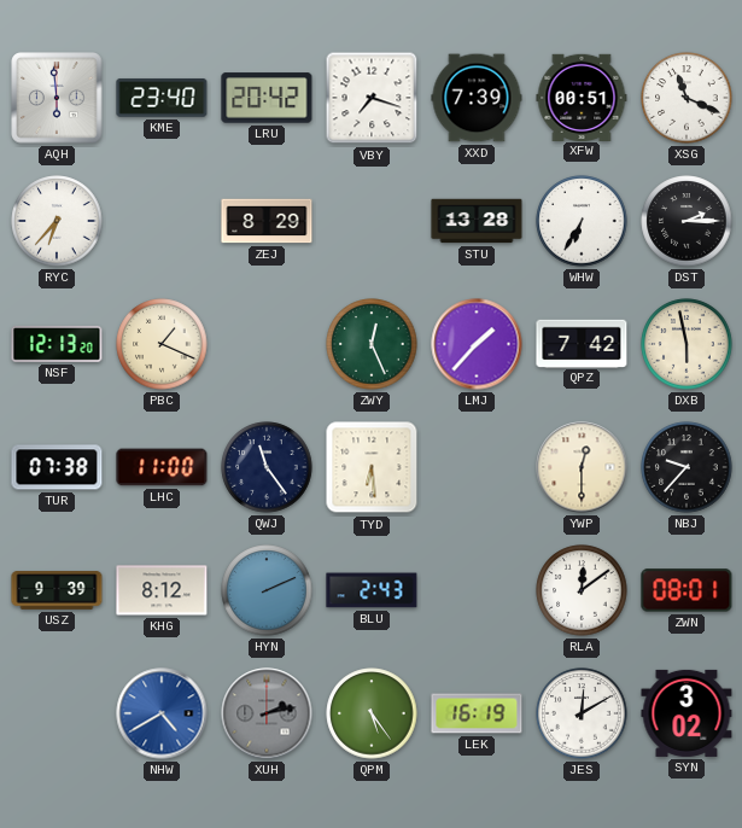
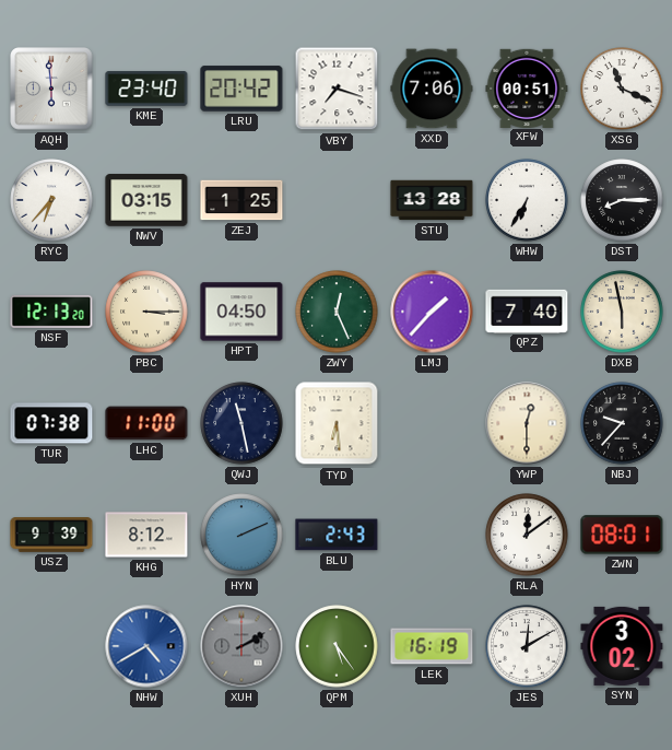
XXD: 7:39 -> 7:06 (432, 89)
NWV: none -> 03:15 (146, 200)
ZEJ: 8:29 -> 1:25 (241, 200)
DST: 2:15 -> 8:15 (622, 200)
PBC: 1:19 -> 3:15 (146, 312)
HPT: none -> 04:50 (241, 312)
QPZ: 7:42 -> 7:40 (527, 310)
QWJ: 11:24 -> 11:28 (241, 423)
XUH: 2:13 -> 2:10 (241, 646)
